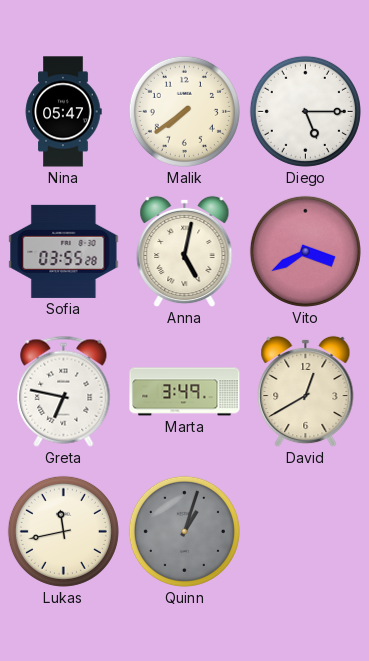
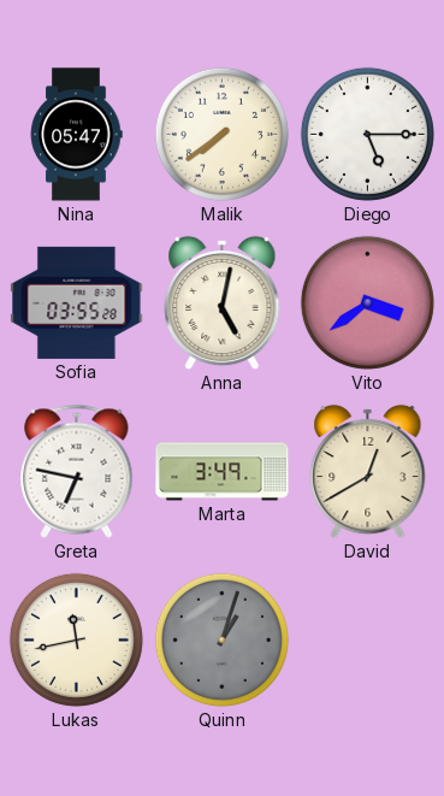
Vito: 3:40 -> 3:39 (367, 302)
